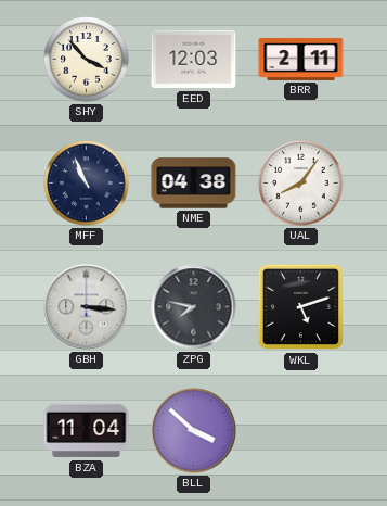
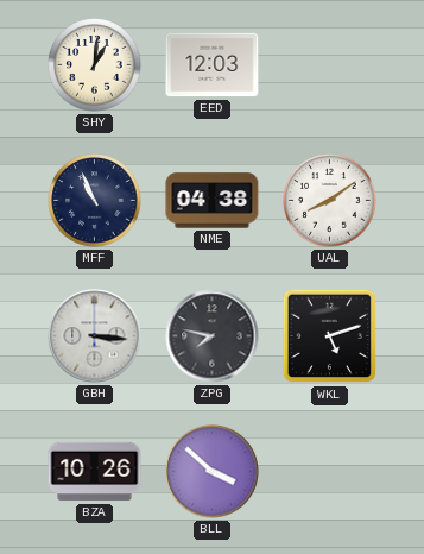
SHY: 3:53 -> 1:01 (95, 65)
BRR: 2:11 -> none (301, 59)
UAL: 8:06 -> 8:09 (330, 201)
BZA: 11:04 -> 10:26 (95, 472)
